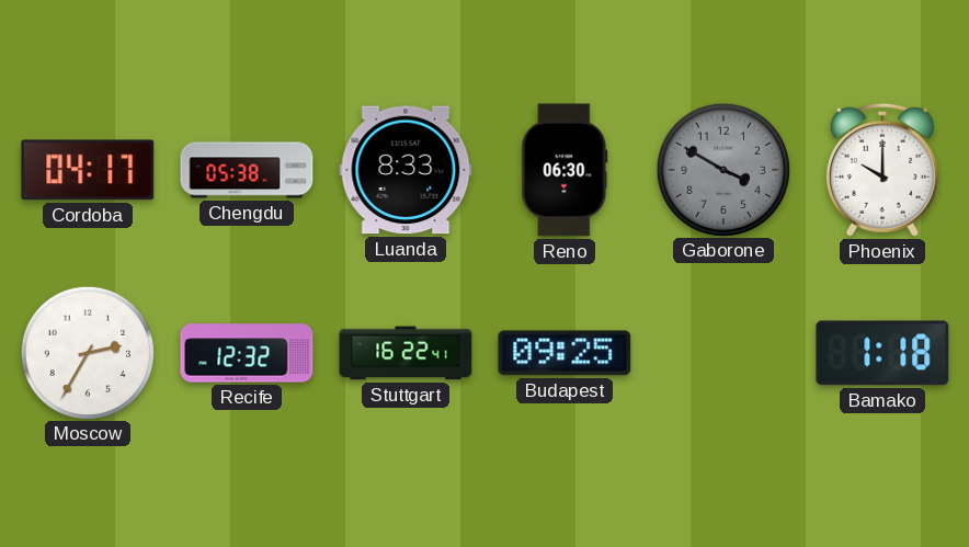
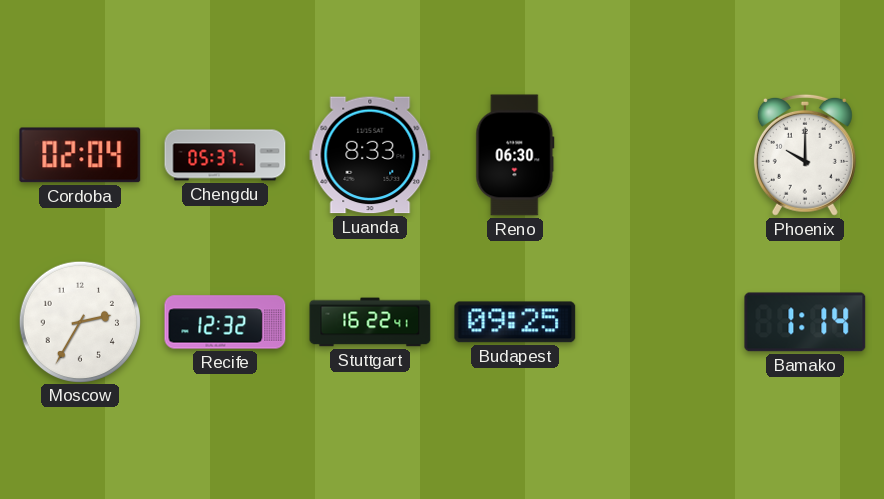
Cordoba: 04:17 -> 02:04 (80, 155)
Chengdu: 05:38 -> 05:37 (225, 155)
Gaborone: 3:50 -> none (722, 169)
Bamako: 1:18 -> 1:14 (805, 322)
